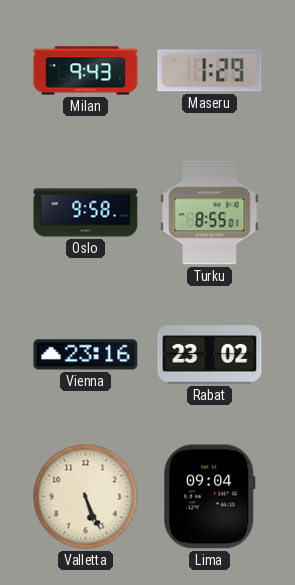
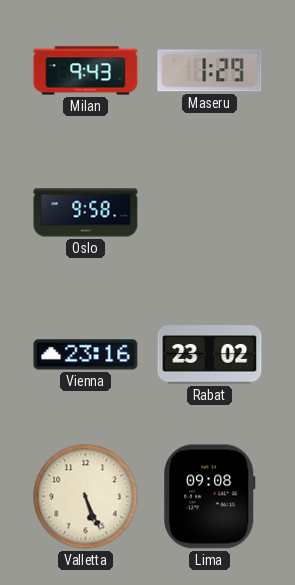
Turku: 8:55 -> none (210, 213)
Lima: 09:04 -> 09:08 (209, 497)
